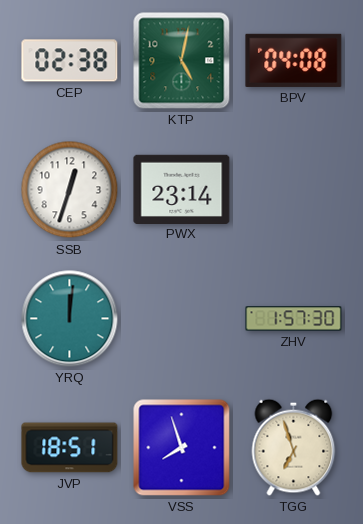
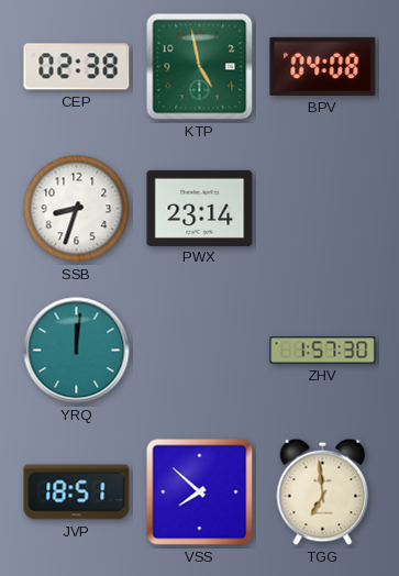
KTP: 5:02 -> 4:58 (200, 67)
SSB: 12:33 -> 8:33 (77, 209)
VSS: 7:57 -> 7:52 (200, 492)
TGG: 6:57 -> 6:59 (323, 491)
